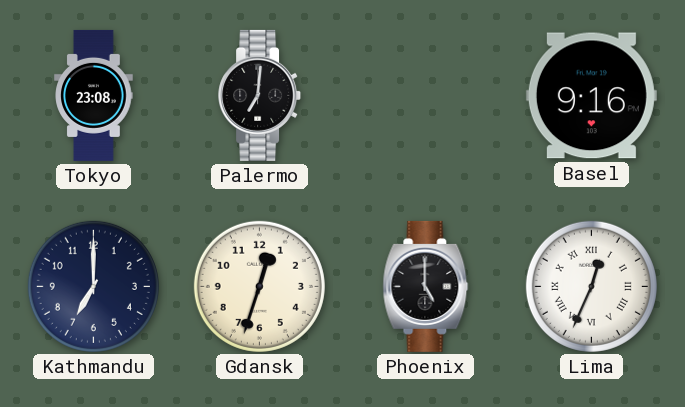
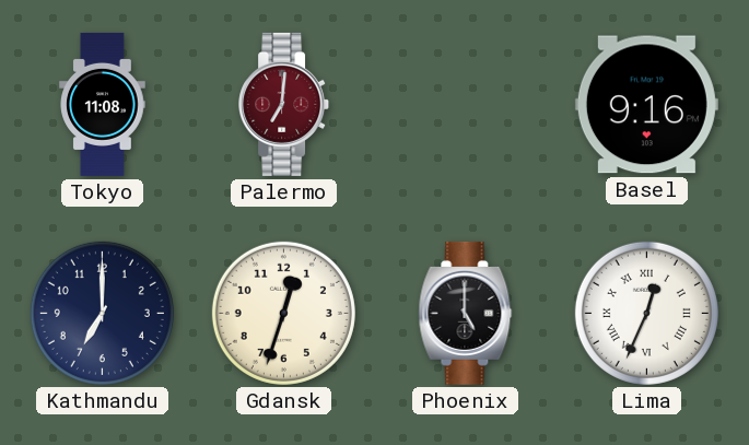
Tokyo: 23:08 -> 11:08 (103, 104)
Palermo dial: black -> burgundy (284, 104)
